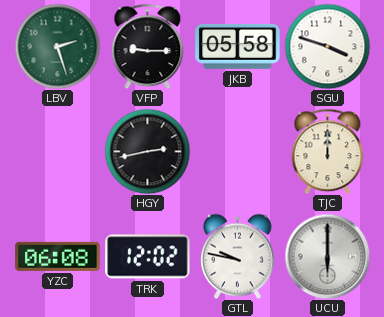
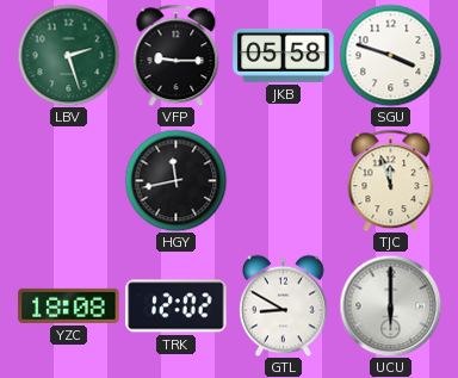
HGY: 2:43 -> 11:43 (175, 180)
TJC: 12:00 -> 11:57 (391, 180)
YZC: 06:08 -> 18:08 (69, 305)
GTL: 9:47 -> 8:50 (284, 305)
